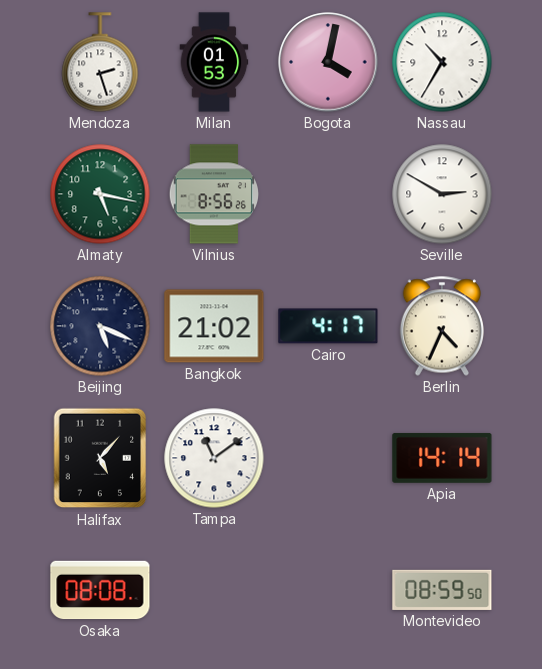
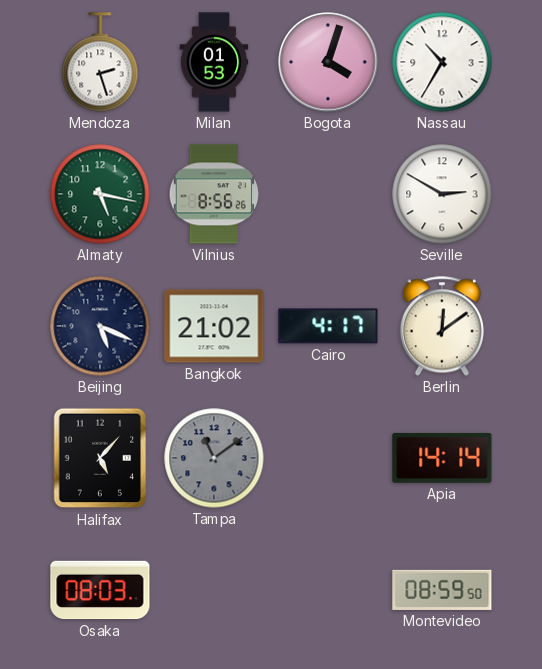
Bogota: 4:02 -> 4:03 (328, 62)
Berlin: 4:34 -> 12:09 (441, 326)
Tampa dial: white -> grey (214, 458)
Osaka: 08:08 -> 08:03 (100, 590)
